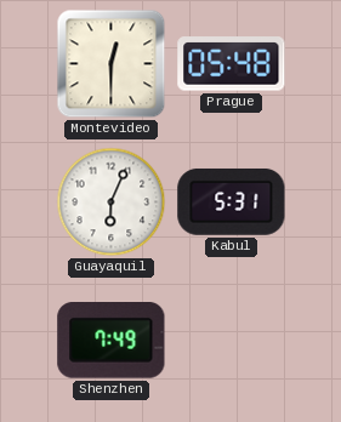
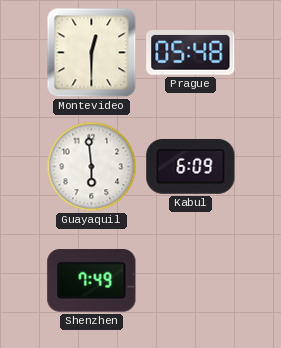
Guayaquil: 6:04 -> 5:59 (92, 167)
Kabul: 5:31 -> 6:09 (191, 166)
